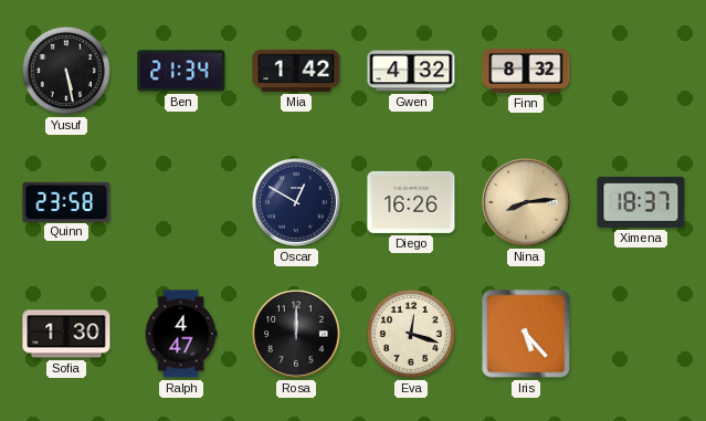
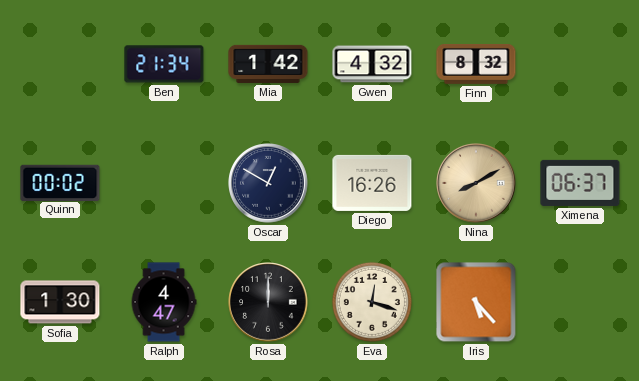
Yusuf: 5:28 -> none (66, 71)
Quinn: 23:58 -> 00:02 (60, 182)
Nina: 8:14 -> 8:10 (476, 183)
Ximena: 18:37 -> 06:37 (580, 183)
